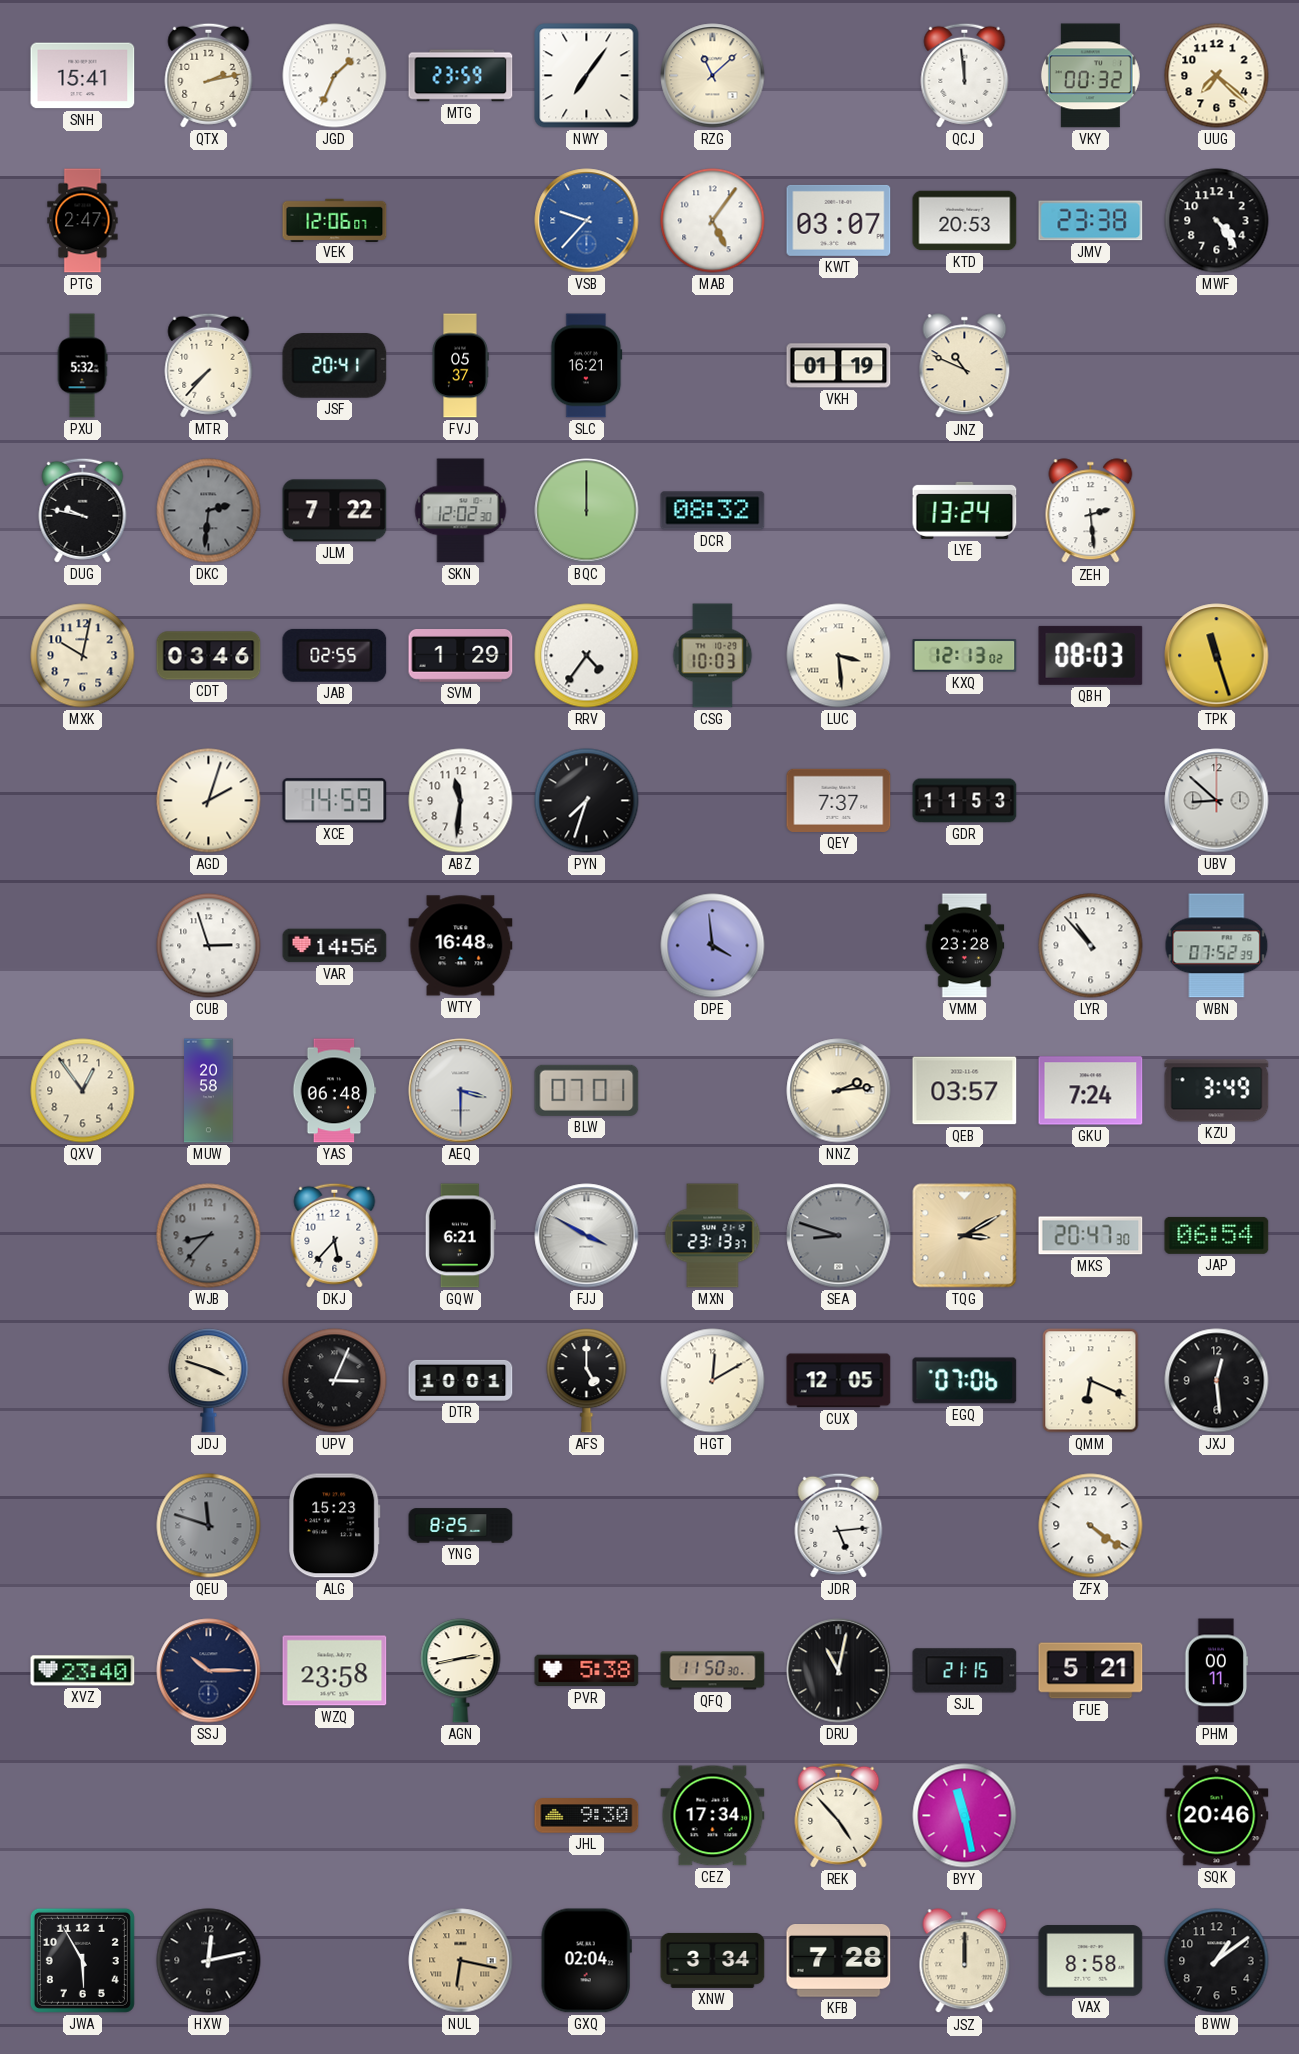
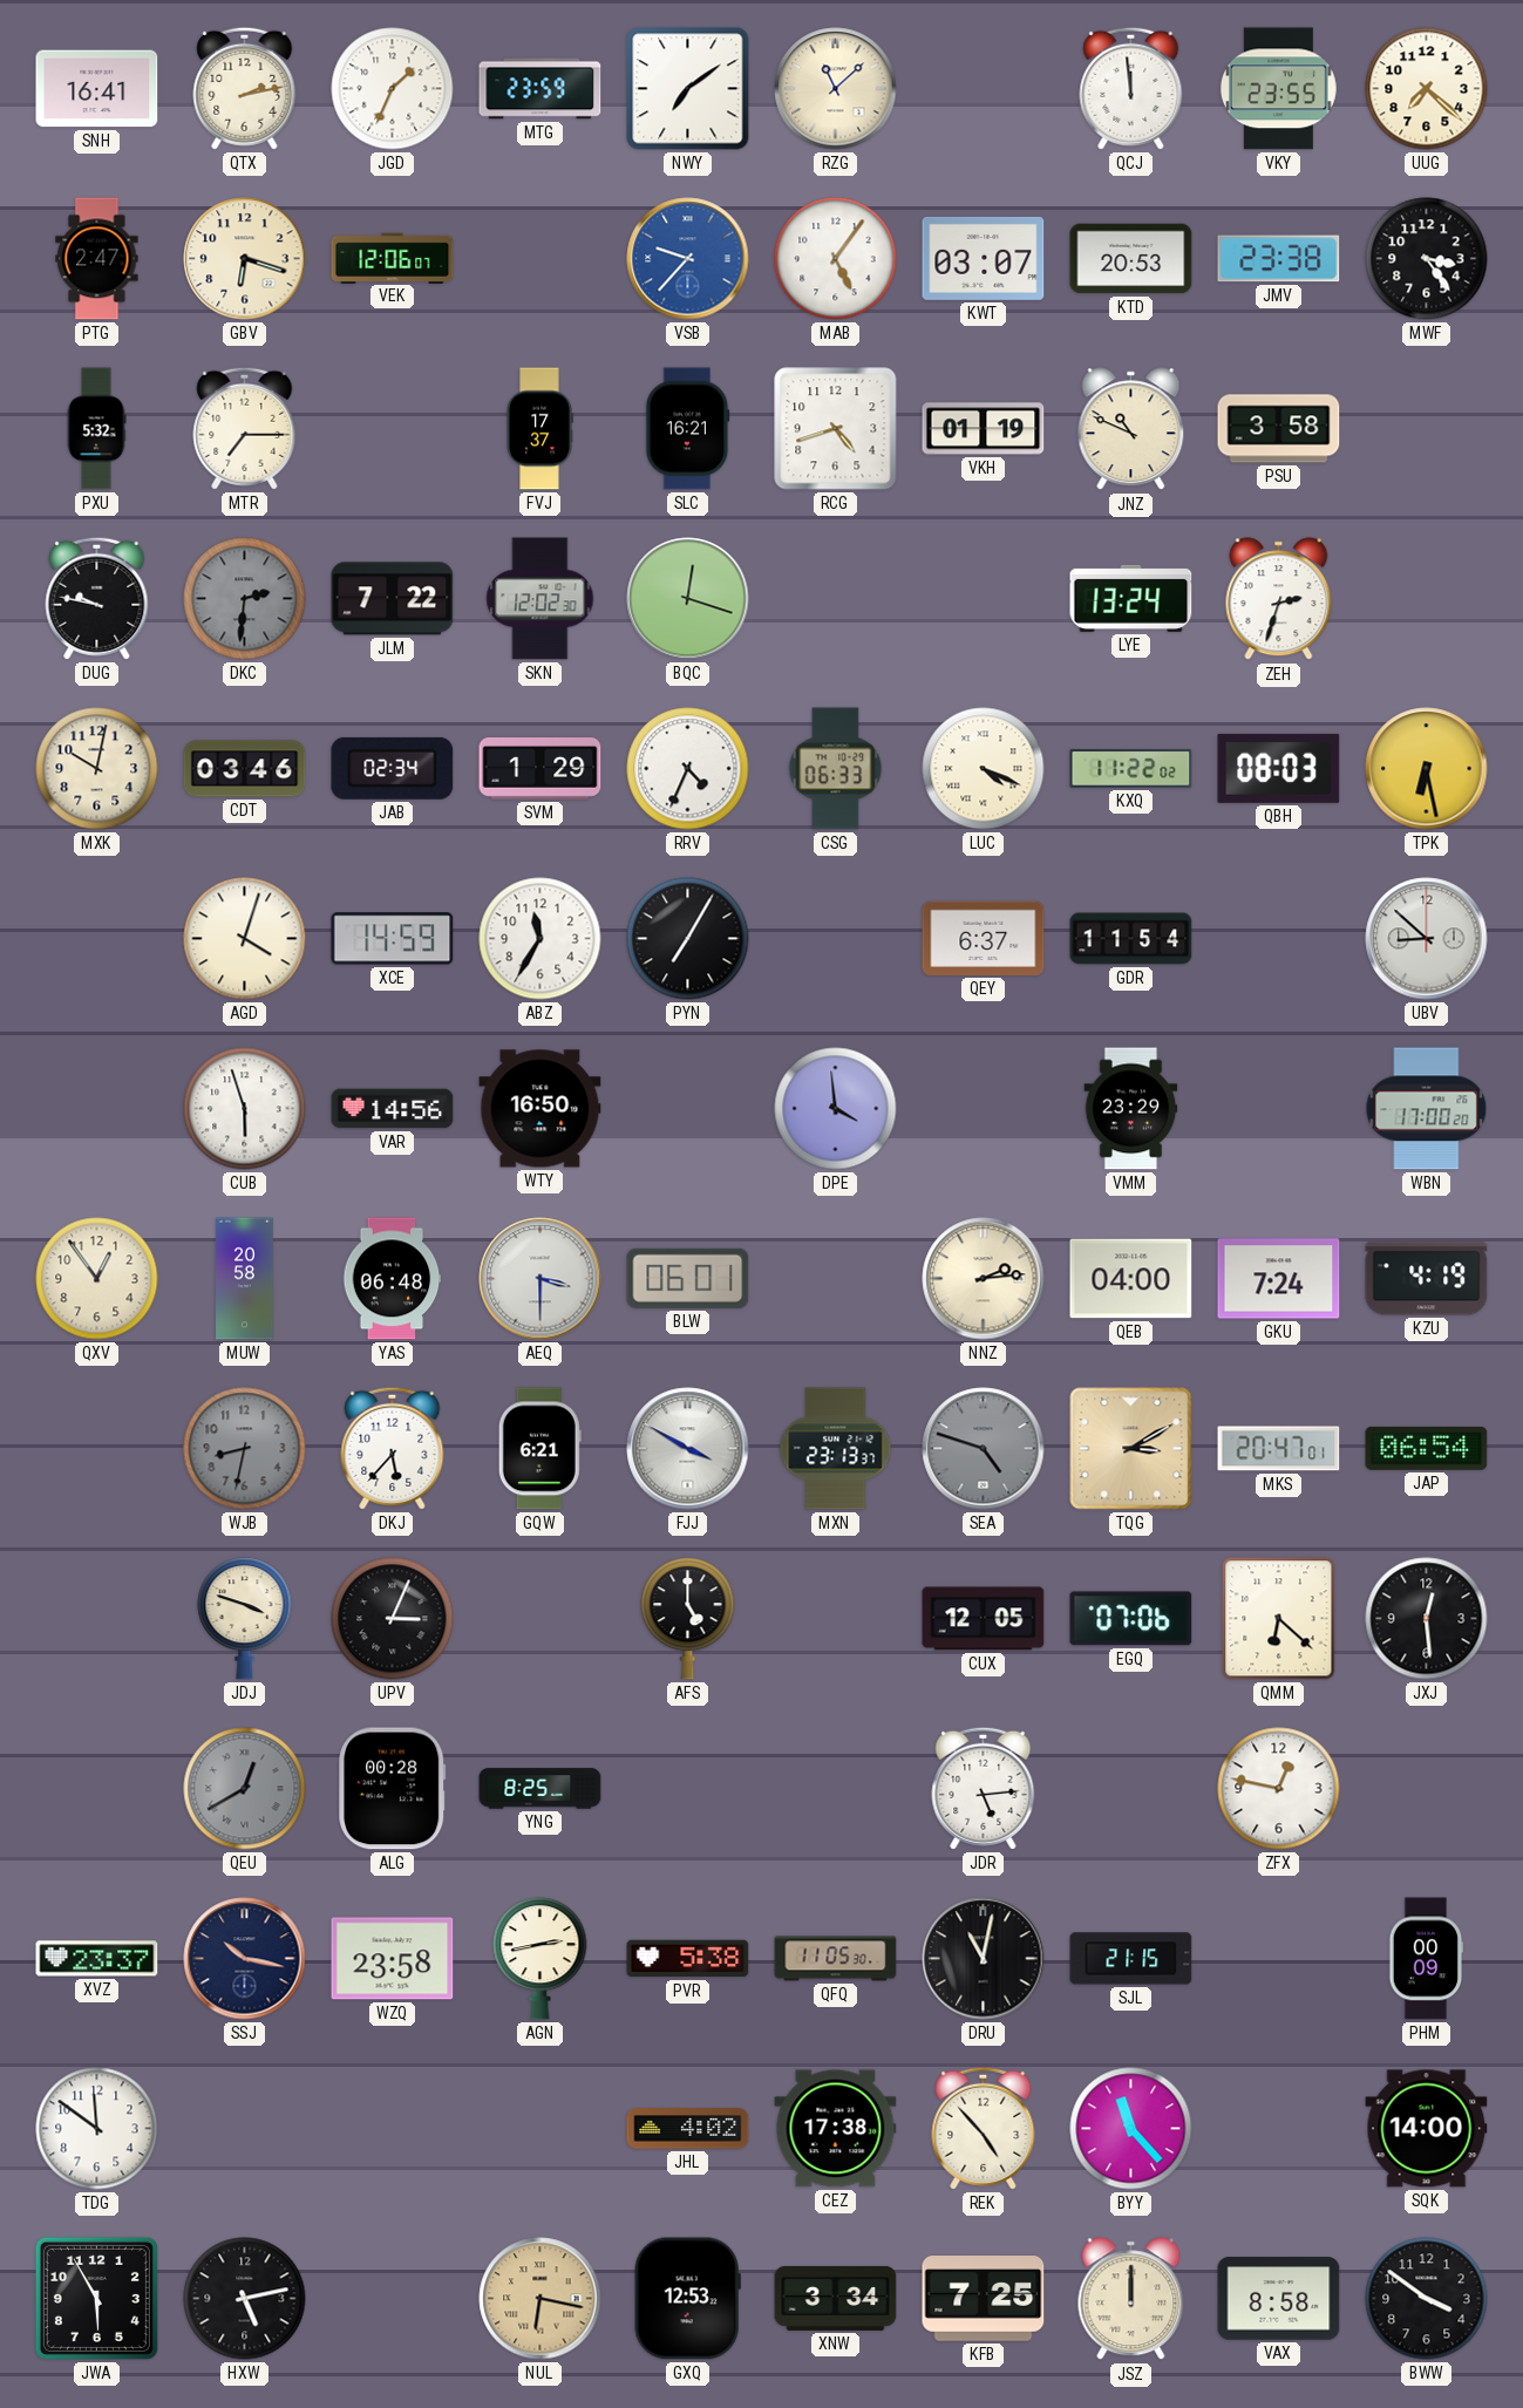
SNH: 15:41 -> 16:41 (97, 89)
NWY: 7:06 -> 7:09 (688, 89)
VKY: 00:32 -> 23:55 (1278, 89)
GBV: none -> 6:18 (245, 259)
MWF: 4:24 -> 3:24 (1427, 259)
MTR: 7:37 -> 7:15 (245, 428)
JSF: 20:41 -> none (335, 366)
FVJ: 05:37 -> 17:37 (539, 429)
RCG: none -> 4:42 (836, 429)
PSU: none -> 3:58 (1279, 429)
BQC: 12:00 -> 12:18 (688, 599)
DCR: 08:32 -> none (713, 511)
ZEH: 2:29 -> 2:33 (1279, 599)
JAB: 02:55 -> 02:34 (393, 768)
RRV: 4:36 -> 4:34 (688, 769)
CSG: 10:03 -> 06:33 (836, 769)
LUC: 3:29 -> 4:19 (984, 769)
KXQ: 12:13 -> 11:22 (1131, 769)
TPK: 11:27 -> 6:28 (1427, 769)
AGD: 2:03 -> 4:03 (245, 939)
ABZ: 11:31 -> 11:35 (540, 939)
PYN: 7:33 -> 7:05 (688, 939)
QEY: 7:37 -> 6:37 (984, 938)
GDR: 11:53 -> 11:54 (1131, 939)
CUB: 2:57 -> 5:57 (245, 1109)
WTY: 16:48 -> 16:50 (540, 1109)
VMM: 23:28 -> 23:29 (1131, 1109)
LYR: 10:53 -> none (1091, 946)
WBN: 07:52 -> 17:00 (1427, 1109)
BLW: 07:01 -> 06:01 (688, 1278)
QEB: 03:57 -> 04:00 (1131, 1279)
KZU: 3:49 -> 4:19 (1427, 1279)
WJB: 8:37 -> 8:32 (245, 1449)
SEA: 8:48 -> 4:48 (984, 1449)
MKS: 20:47:30 -> 20:47:01 (1279, 1449)
DTR: 10:01 -> none (461, 1380)
HGT: 12:10 -> none (713, 1381)
QMM: 6:19 -> 6:22 (1279, 1619)
QEU: 11:48 -> 12:40 (245, 1789)
ALG: 15:23 -> 00:28 (393, 1789)
ZFX: 4:21 -> 12:47 (1279, 1789)
XVZ: 23:40 -> 23:37 (97, 1959)
SSJ: 10:15 -> 10:17 (245, 1959)
QFQ: 11:50 -> 11:05 (836, 1959)
FUE: 5:21 -> none (1091, 1671)
PHM: 00:11 -> 00:09 (1427, 1959)
TDG: none -> 11:51 (97, 2129)
JHL: 9:30 -> 4:02 (688, 2129)
CEZ: 17:34 -> 17:38 (836, 2129)
BYY: 11:28 -> 11:23 (1131, 2129)
SQK: 20:46 -> 14:00 (1427, 2129)
HXW: 12:13 -> 5:13 (245, 2299)
GXQ: 02:04 -> 12:53 (687, 2299)
KFB: 7:28 -> 7:25 (984, 2299)
BWW: 1:09 -> 3:51 (1427, 2299)
